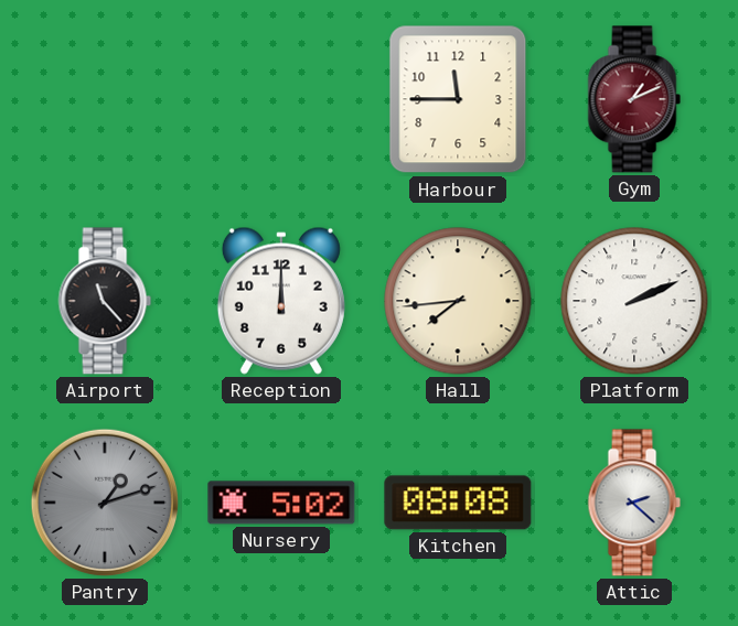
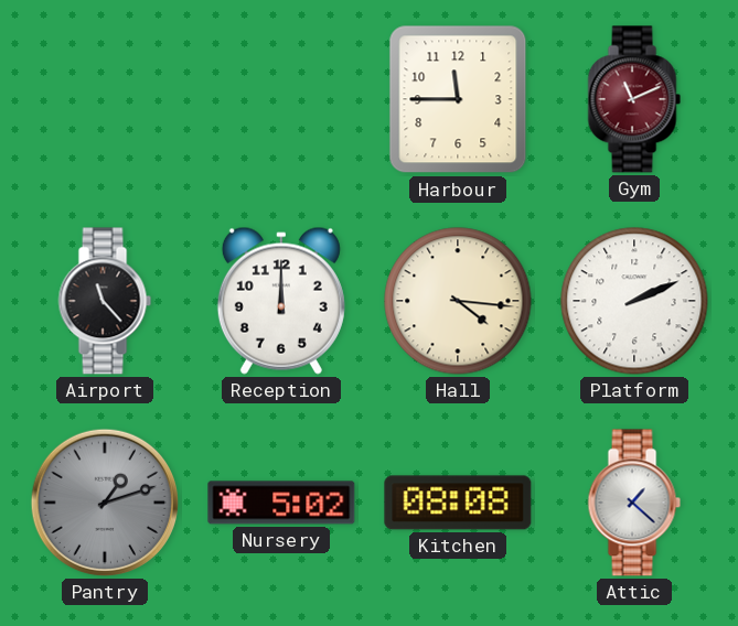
Gym: 1:11 -> 11:11 (634, 99)
Hall: 7:44 -> 4:16 (458, 301)
Attic: 2:22 -> 1:22 (634, 503)
